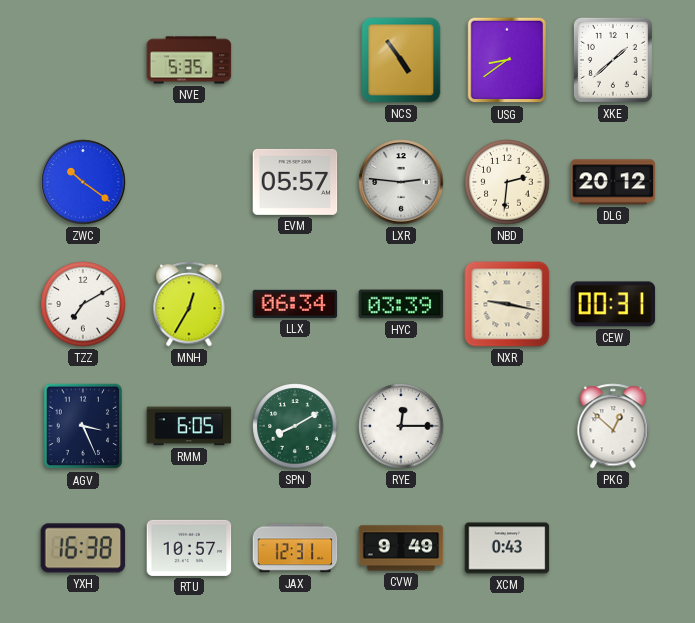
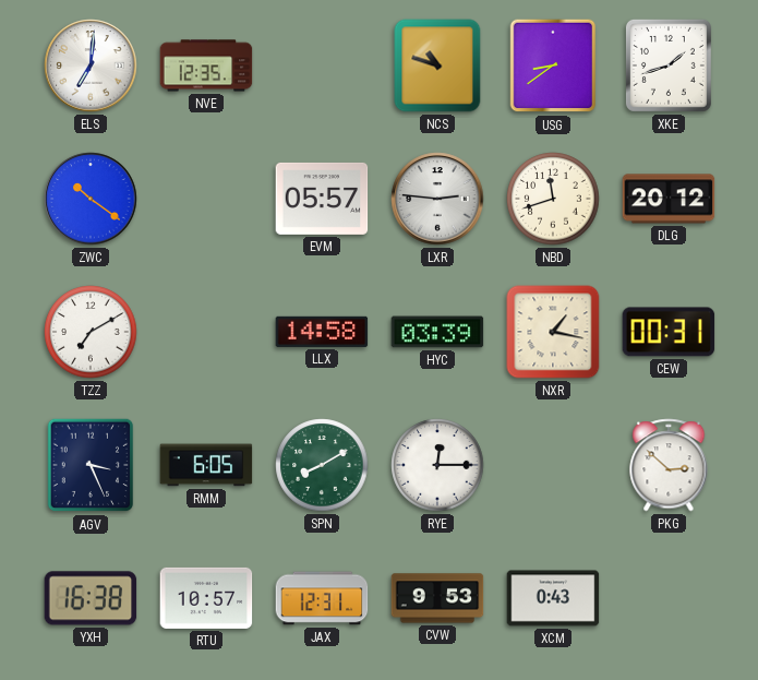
ELS: none -> 7:01 (91, 65)
NVE: 5:35 -> 12:35 (206, 65)
NCS: 4:54 -> 10:48 (437, 65)
XKE: 1:38 -> 1:42 (669, 65)
NBD: 2:31 -> 11:42 (553, 199)
MNH: 12:35 -> none (189, 304)
LLX: 06:34 -> 14:58 (322, 332)
NXR: 9:17 -> 1:17 (553, 332)
PKG: 12:52 -> 2:52 (669, 465)
CVW: 9:49 -> 9:53 (437, 598)
